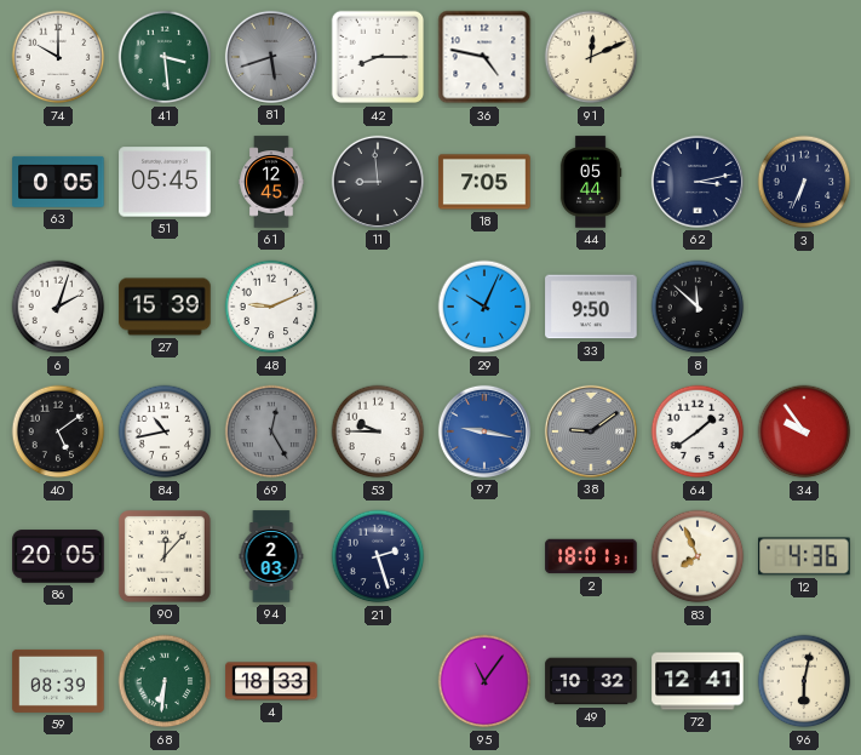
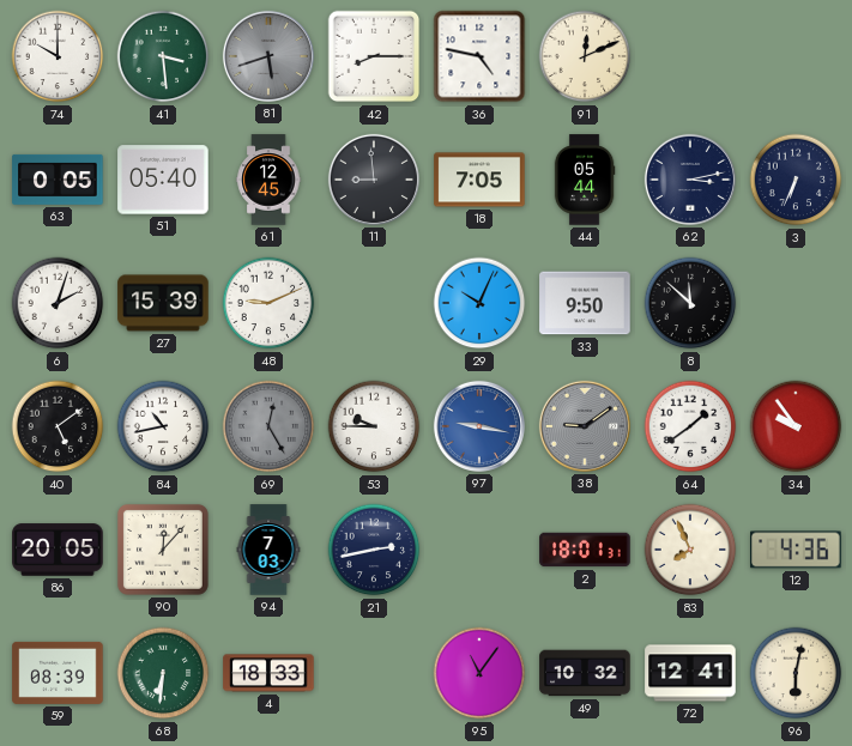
51: 05:45 -> 05:40 (163, 180)
94: 2:03 -> 7:03 (268, 550)
21: 2:27 -> 2:43 (374, 550)
